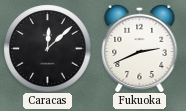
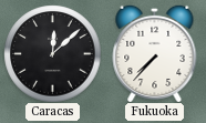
Fukuoka: 2:41 -> 7:37 (155, 53)
